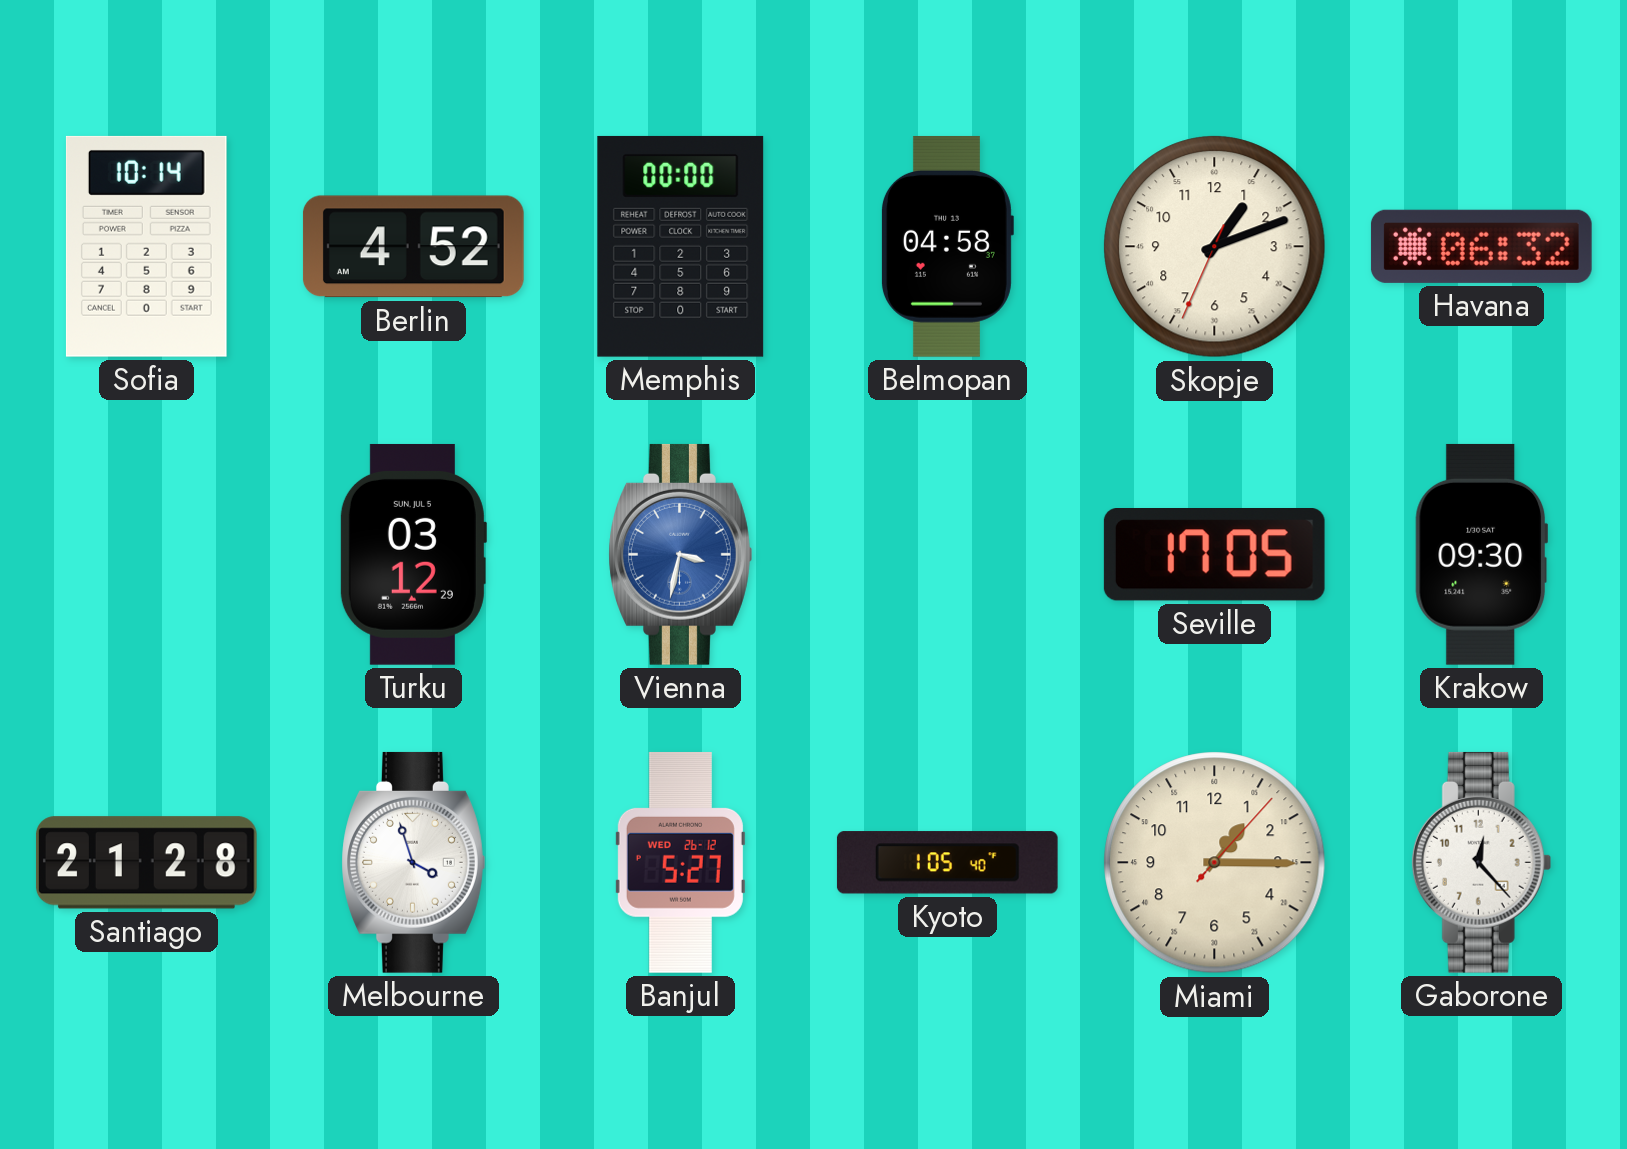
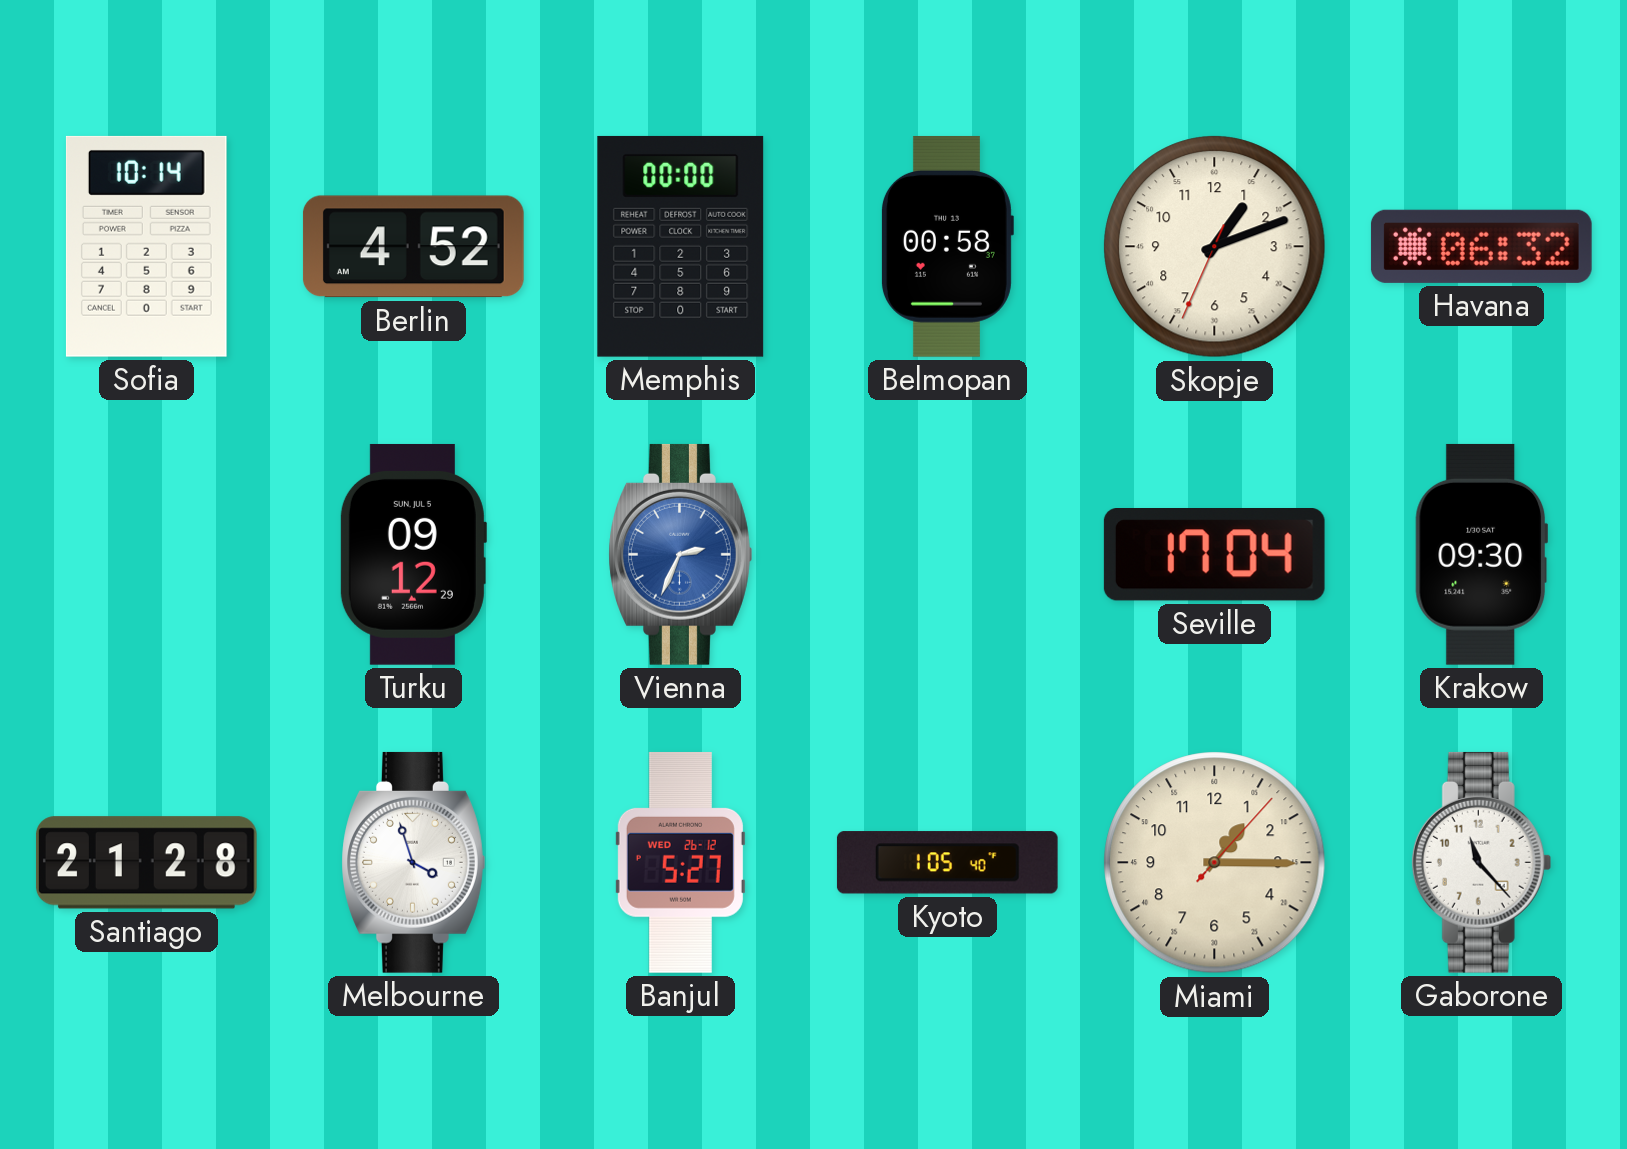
Belmopan: 04:58 -> 00:58 (947, 246)
Turku: 03:12 -> 09:12 (413, 554)
Vienna: 3:32 -> 2:34 (681, 554)
Seville: 17:05 -> 17:04 (1214, 555)
Gaborone: 12:23 -> 11:23 (1482, 862)
